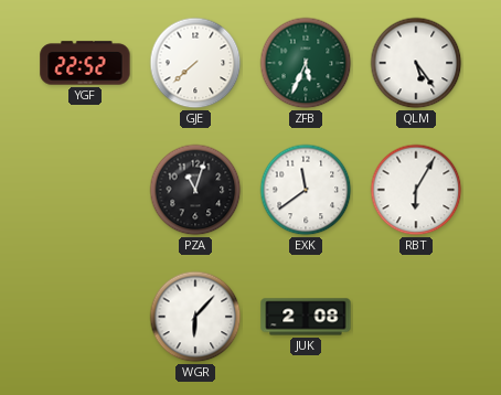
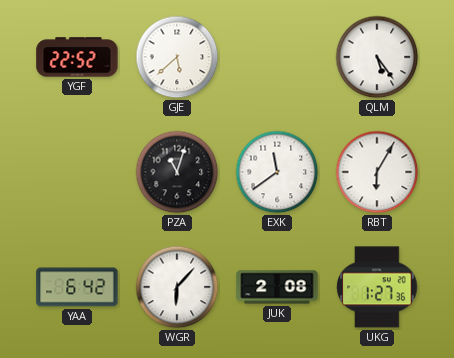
GJE: 7:38 -> 5:38 (177, 57)
ZFB: 5:34 -> none (306, 63)
YAA: none -> 6:42 (77, 287)
UKG: none -> 1:27 (377, 287)
